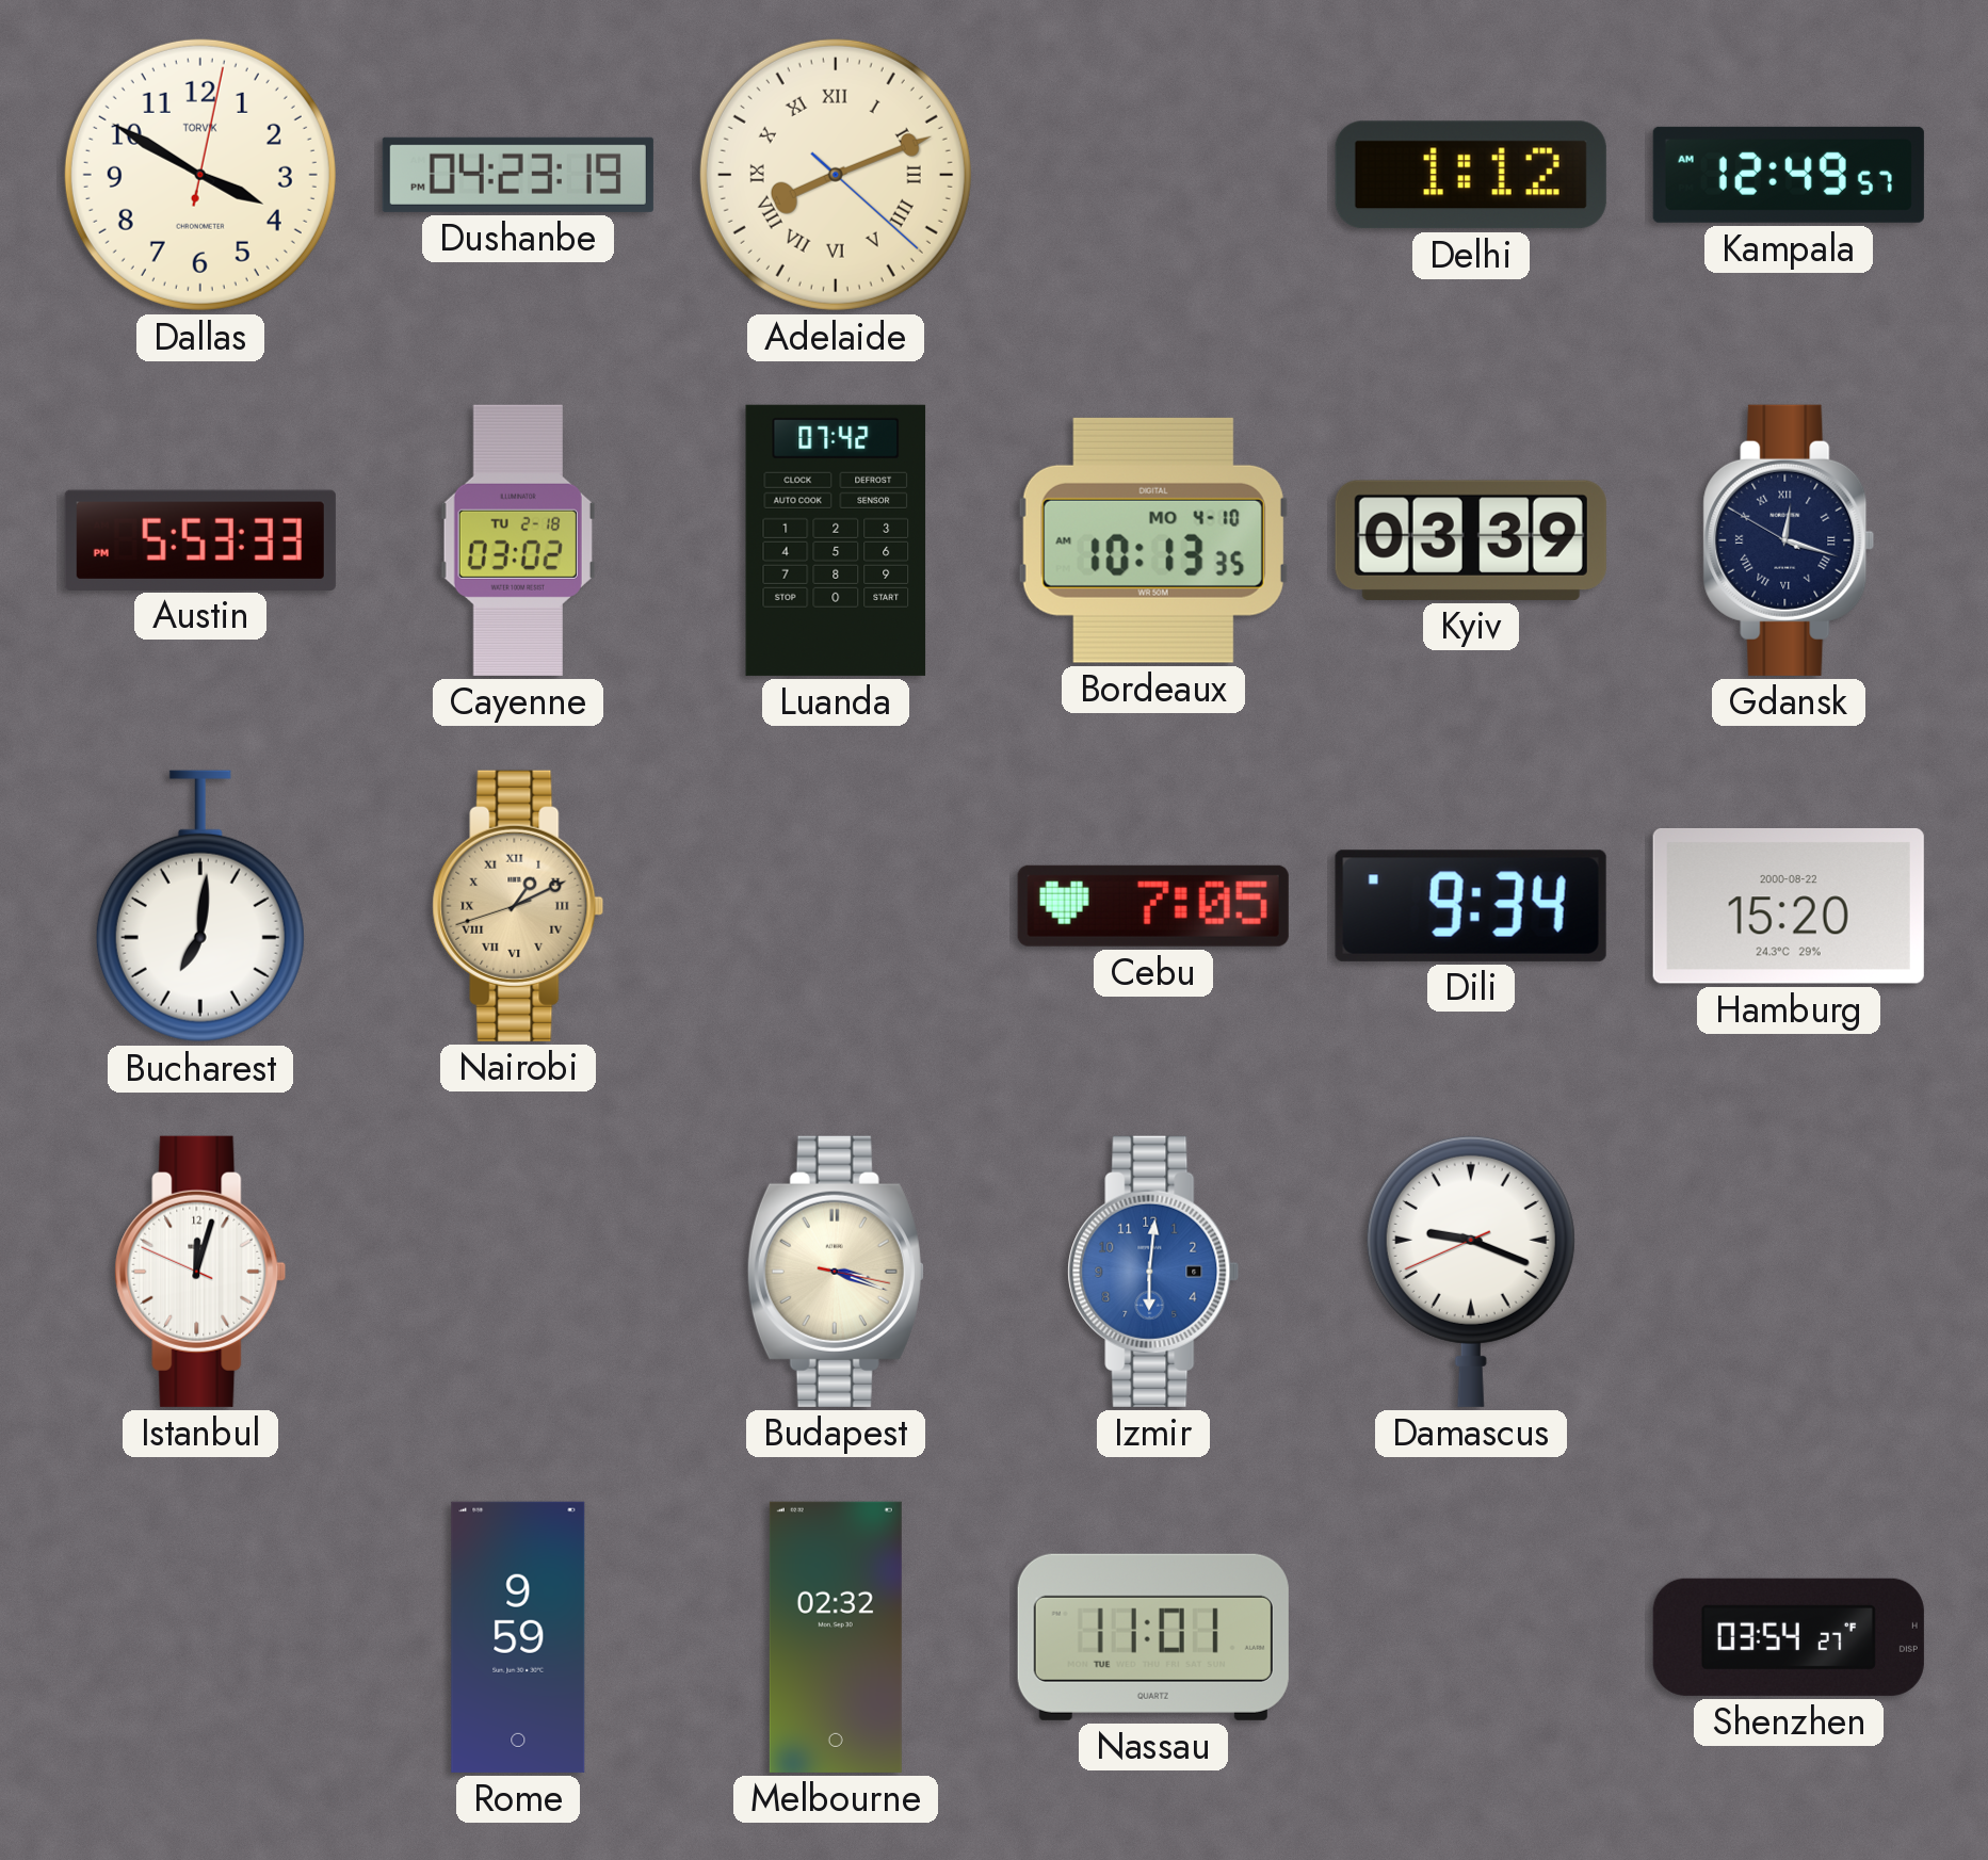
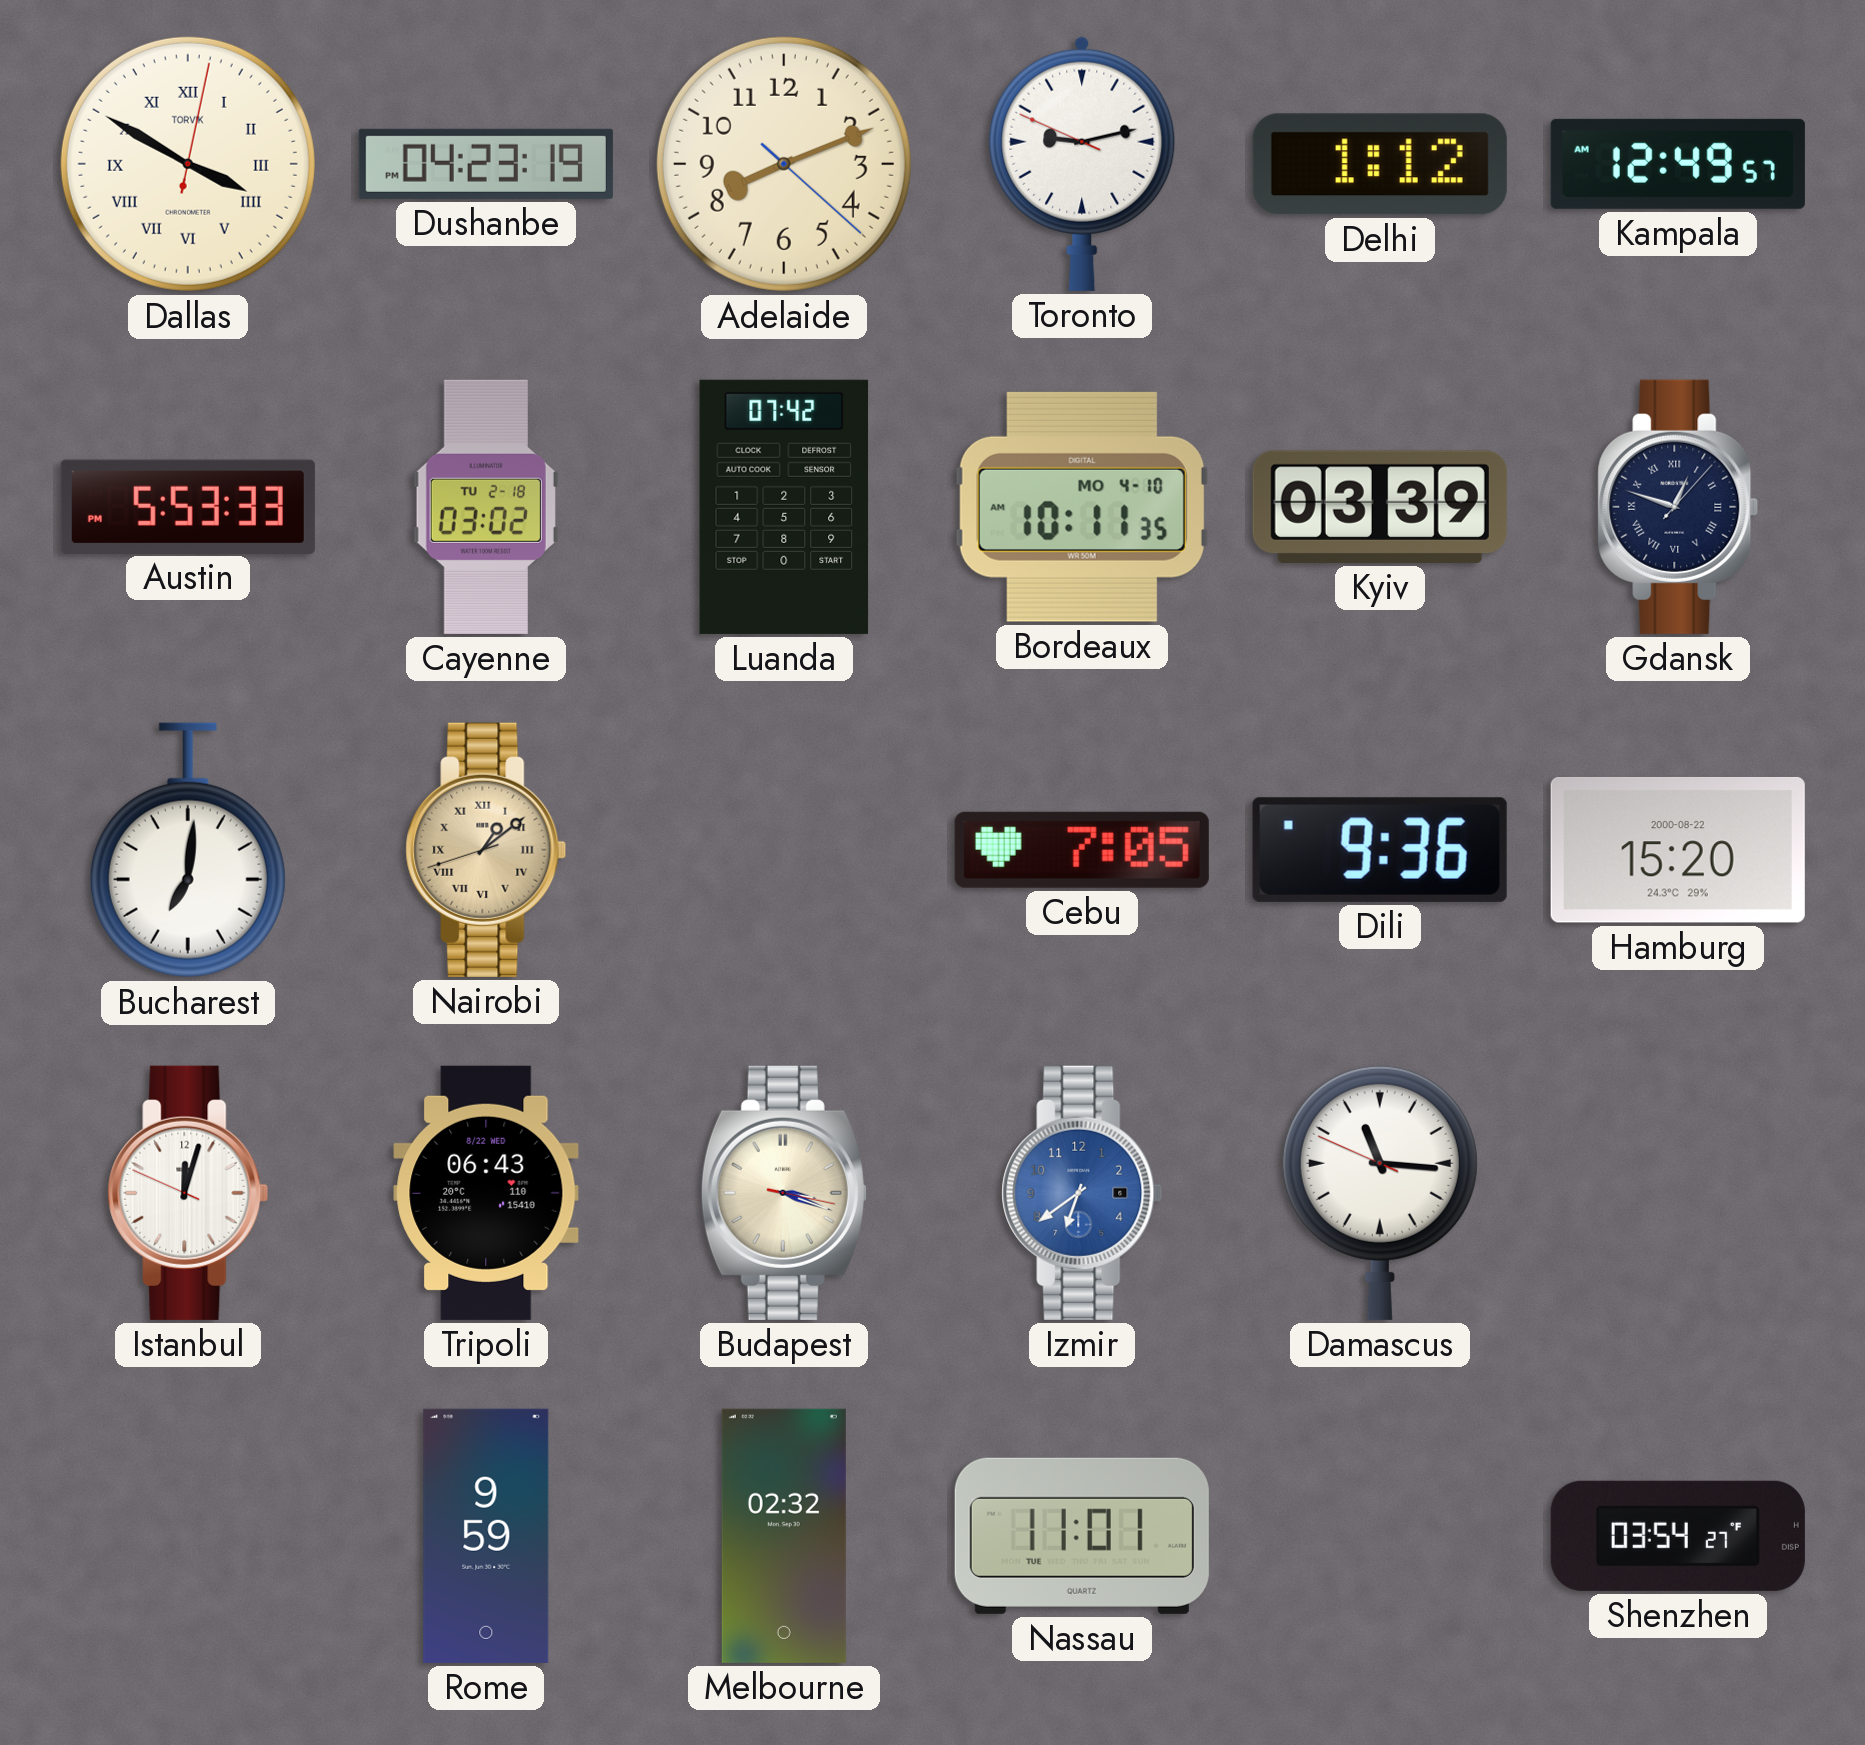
Dallas numerals: Arabic -> Roman (188, 164)
Adelaide numerals: Roman -> Arabic (784, 164)
Toronto: none -> 9:12 (1082, 164)
Bordeaux: 10:13 -> 10:11 (1082, 507)
Gdansk: 12:17 -> 12:48 (1678, 507)
Nairobi: 1:10 -> 1:08 (486, 850)
Dili: 9:34 -> 9:36 (1380, 850)
Tripoli: none -> 06:43 (486, 1193)
Izmir: 6:01 -> 6:39 (1082, 1193)
Damascus: 9:18 -> 11:15 (1380, 1192)
